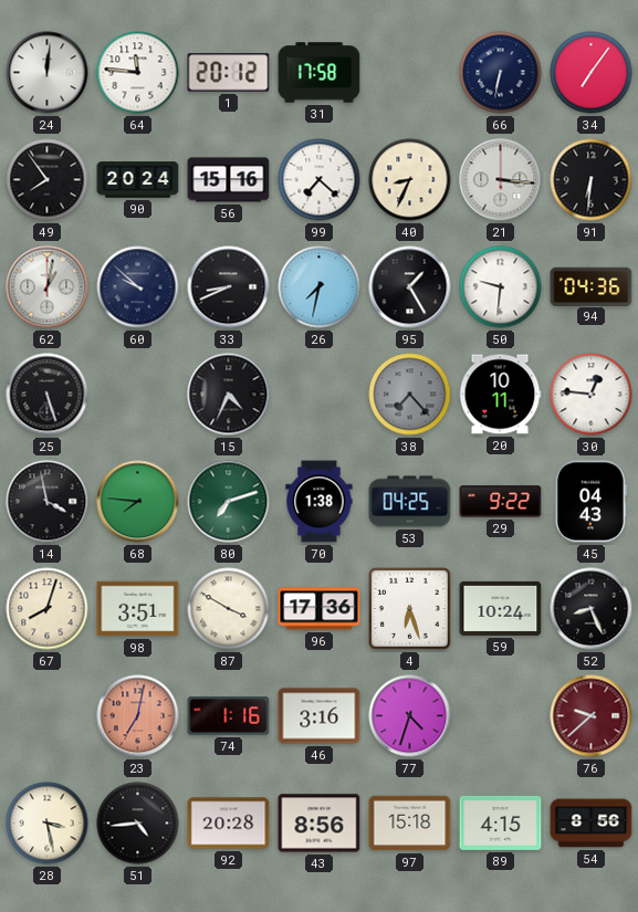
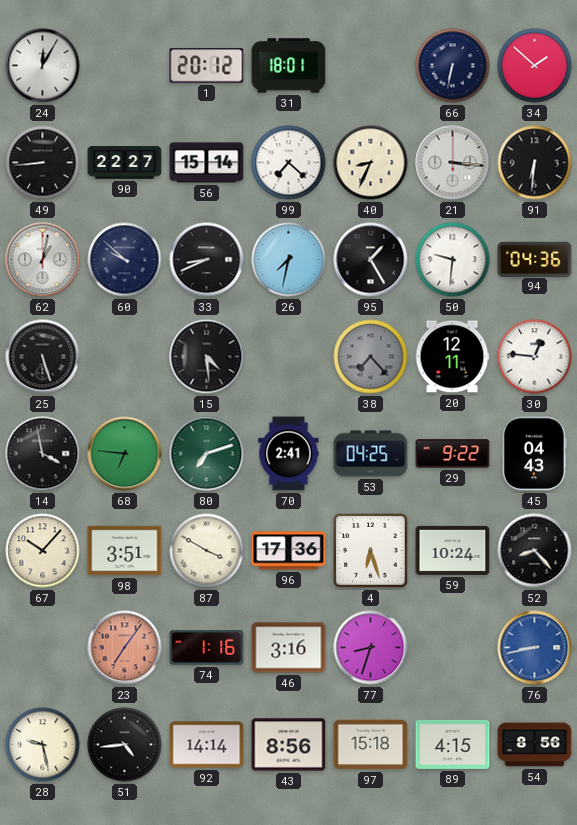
24: 12:01 -> 12:05 (43, 66)
64: 11:46 -> none (138, 73)
31: 17:58 -> 18:01 (289, 66)
34: 7:06 -> 1:52 (535, 66)
49: 7:54 -> 8:44 (43, 163)
90: 20:24 -> 22:27 (125, 163)
56: 15:16 -> 15:14 (207, 163)
15: 4:34 -> 4:29 (207, 357)
20: 10:11 -> 12:11 (452, 357)
68: 7:46 -> 6:46 (125, 454)
70: 1:38 -> 2:41 (289, 454)
67: 8:03 -> 10:07 (43, 551)
52: 8:26 -> 8:23 (535, 551)
23: 7:02 -> 7:06 (125, 648)
77: 4:33 -> 8:33 (371, 648)
76: 9:38 -> 8:43 (535, 648)
76 dial: burgundy -> blue (535, 648)
28: 3:28 -> 9:28 (43, 745)
92: 20:28 -> 14:14 (207, 745)
